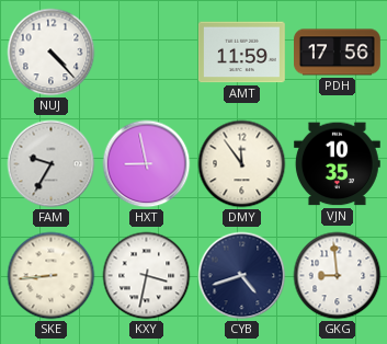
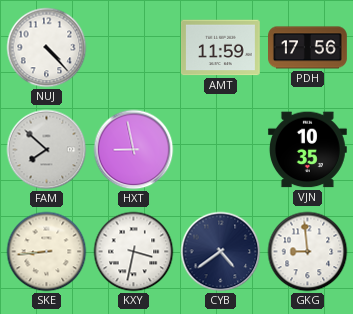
FAM: 9:35 -> 7:52 (47, 150)
DMY: 11:54 -> none (242, 164)
CYB: 4:42 -> 4:39 (221, 252)
